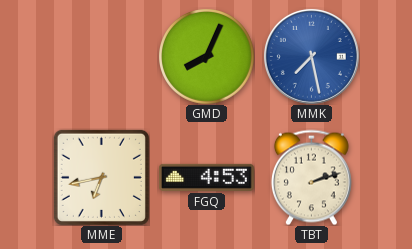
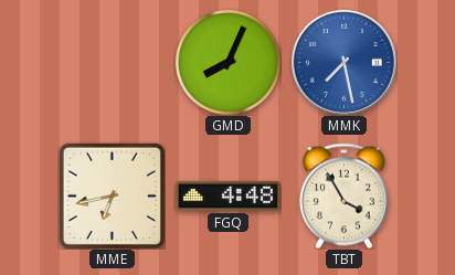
FGQ: 4:53 -> 4:48 (227, 195)
TBT: 2:12 -> 3:55 (343, 195)
